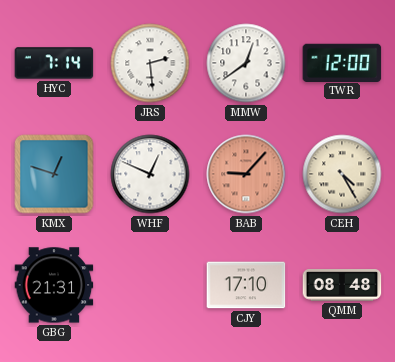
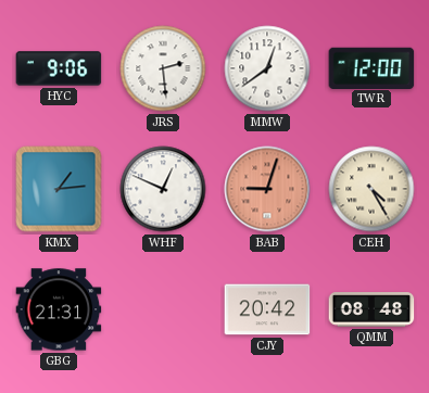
HYC: 7:14 -> 9:06 (59, 68)
KMX: 12:48 -> 1:14 (59, 189)
BAB: 9:07 -> 9:03 (267, 189)
CJY: 17:10 -> 20:42 (267, 309)
